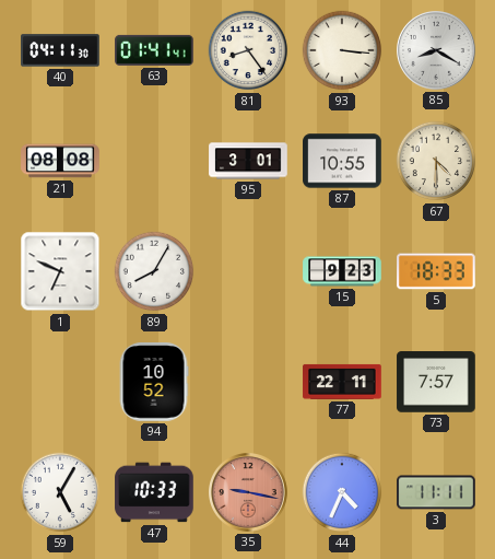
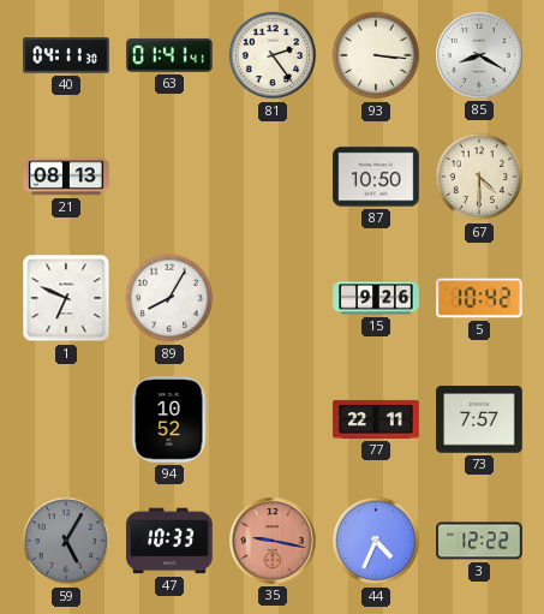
81: 8:24 -> 2:24 (273, 55)
21: 08:08 -> 08:13 (66, 177)
95: 3:01 -> none (248, 161)
87: 10:55 -> 10:50 (376, 177)
15: 9:23 -> 9:26 (376, 298)
5: 18:33 -> 10:42 (479, 298)
59 dial: white -> grey (66, 541)
3: 11:11 -> 12:22 (479, 541)
